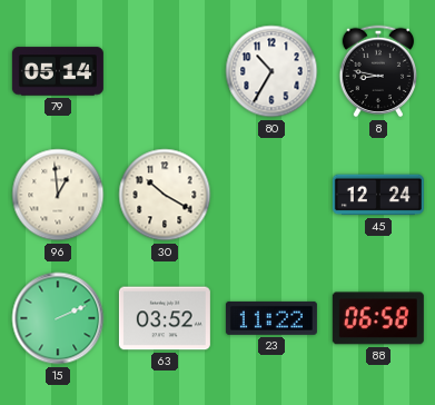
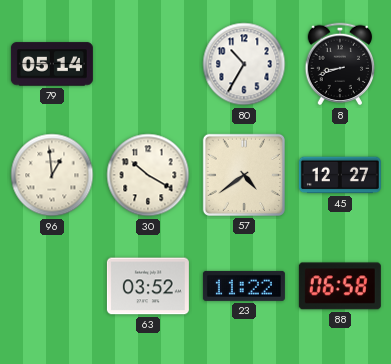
8: 8:47 -> 8:42 (340, 64)
57: none -> 4:39 (244, 175)
45: 12:24 -> 12:27 (340, 175)
15: 2:11 -> none (58, 318)
